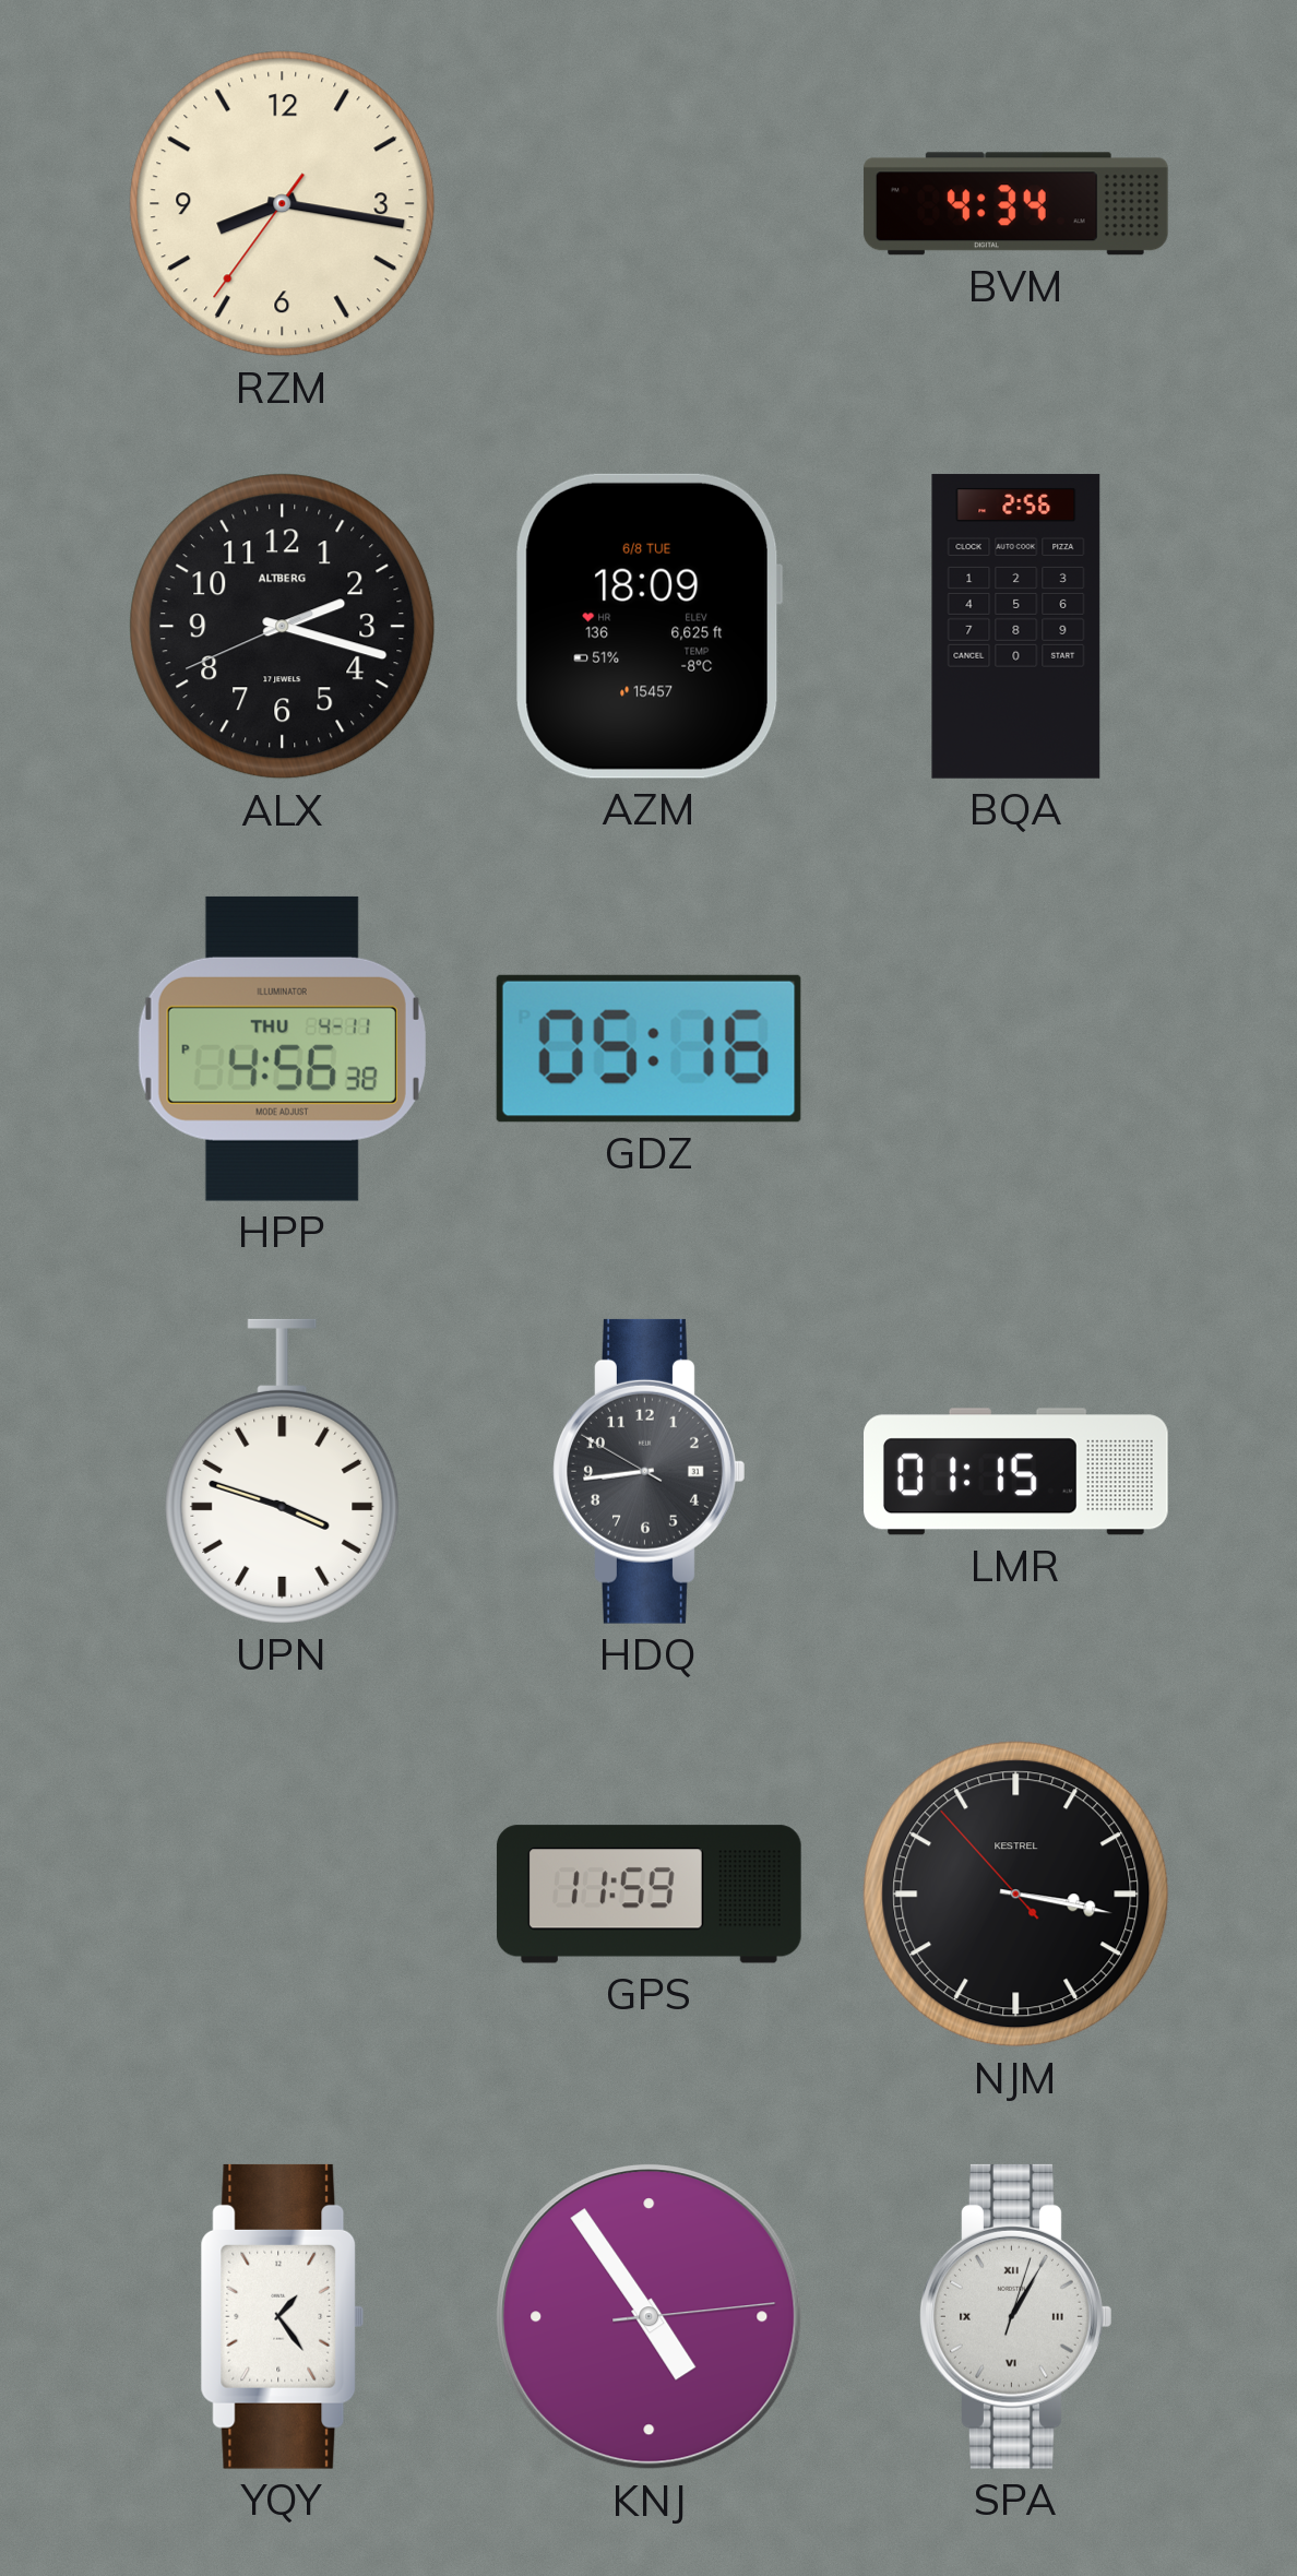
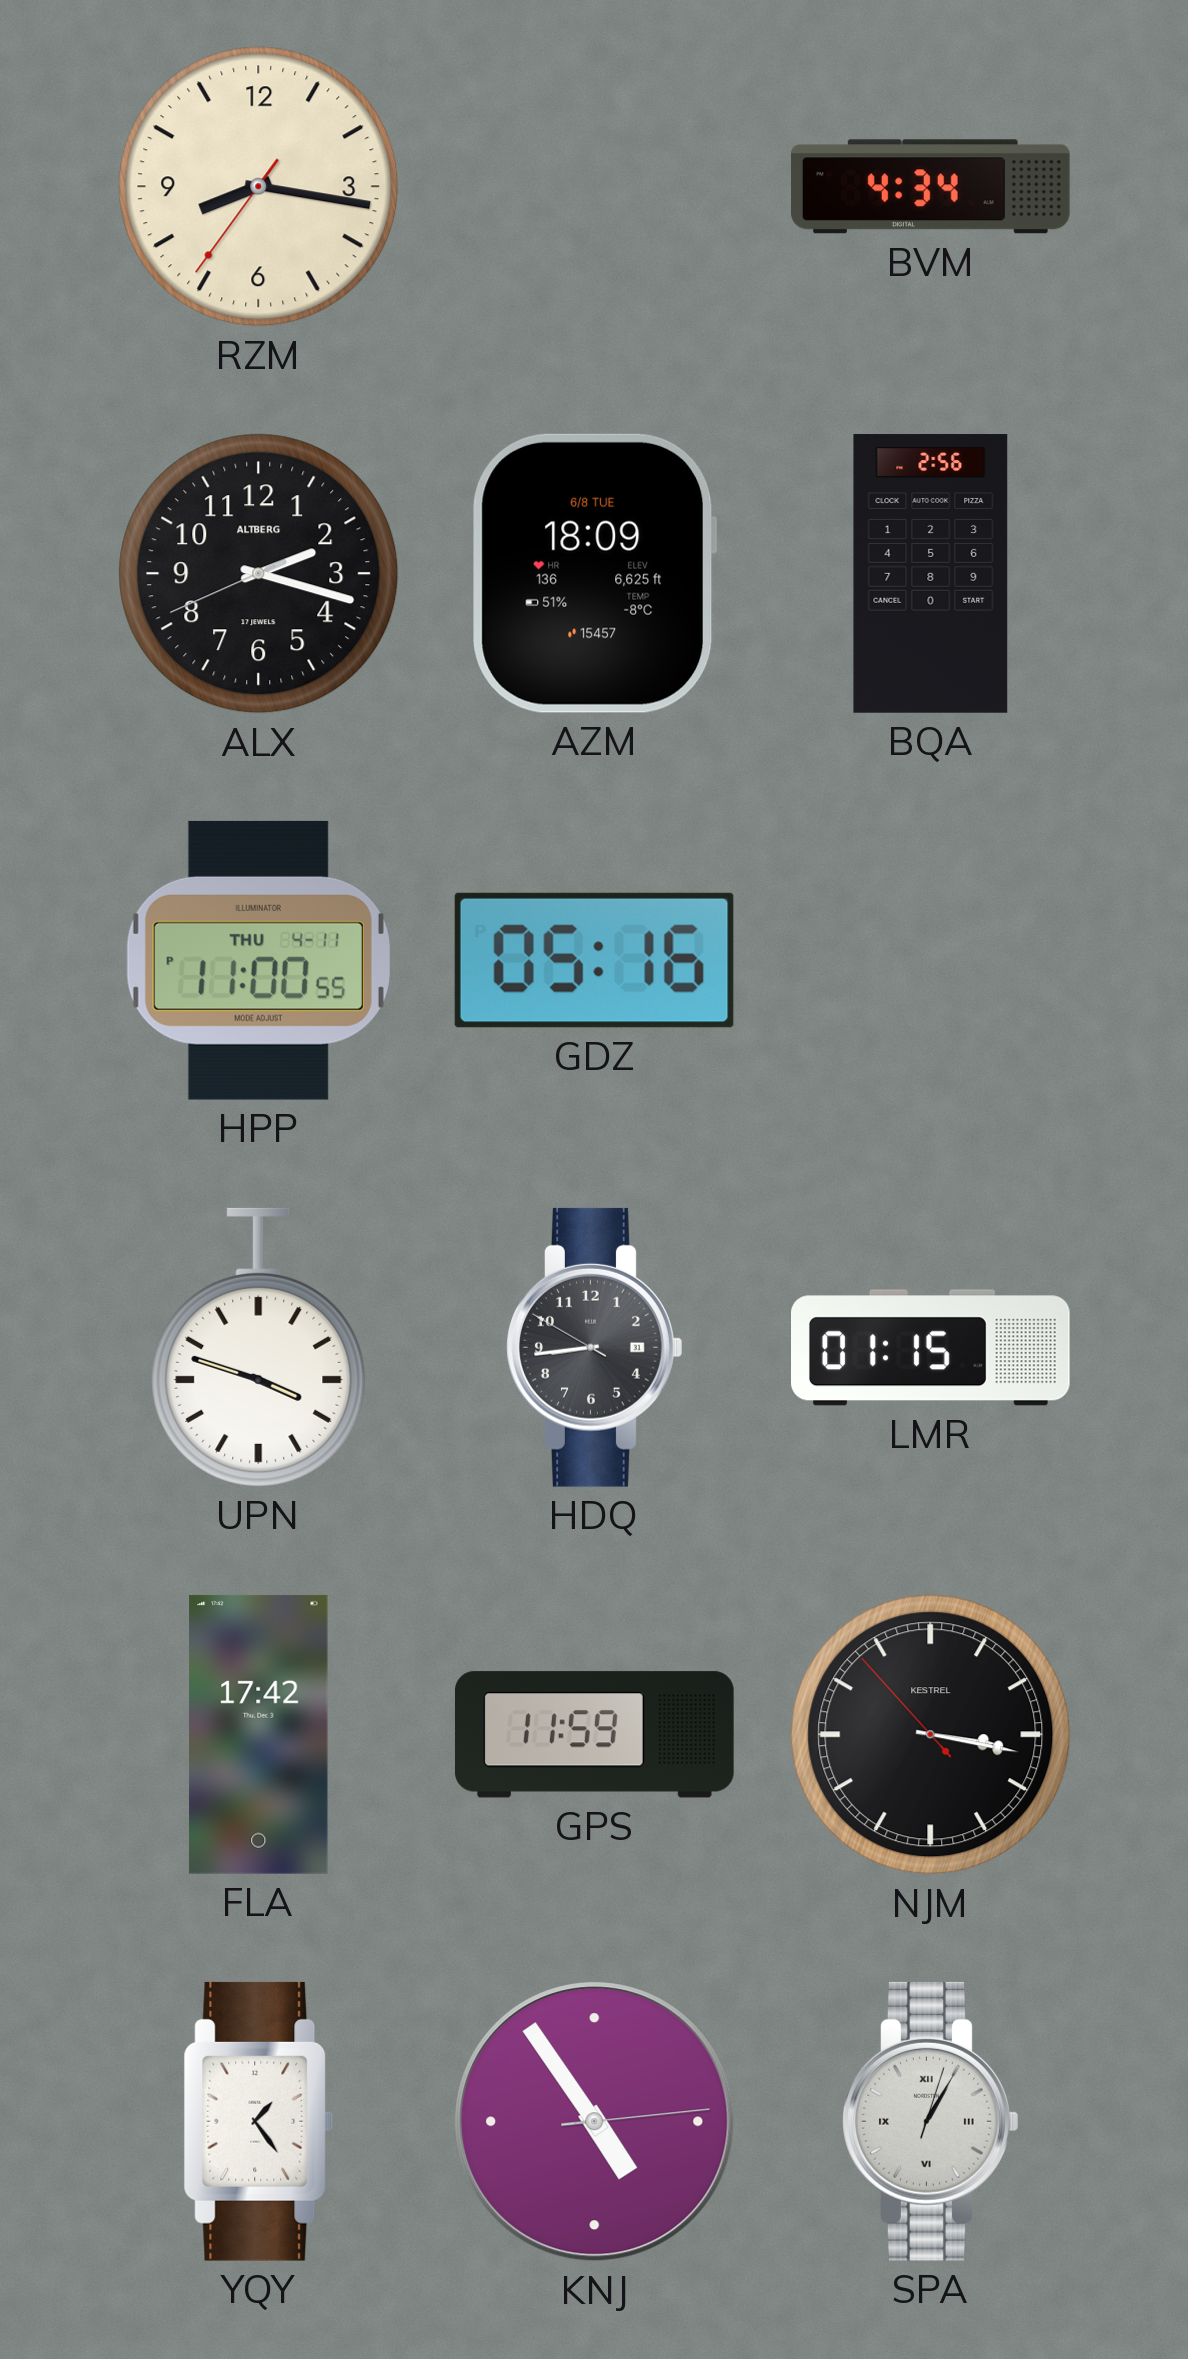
HPP: 4:56 -> 11:00 (258, 960)
FLA: none -> 17:42 (259, 1734)
